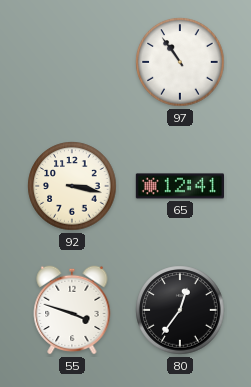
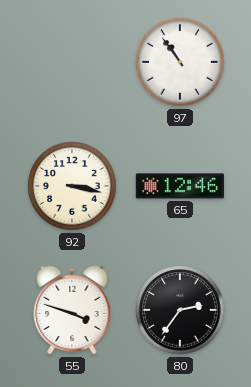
65: 12:41 -> 12:46 (179, 186)
80: 12:36 -> 2:36 (180, 310)
